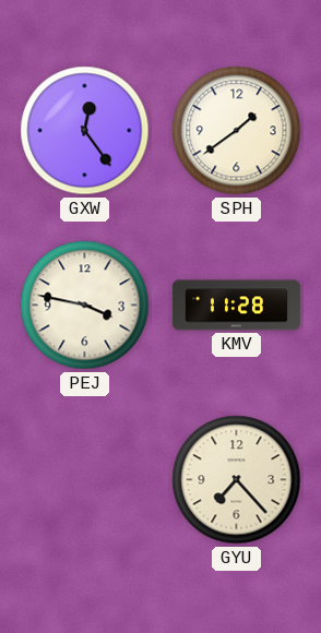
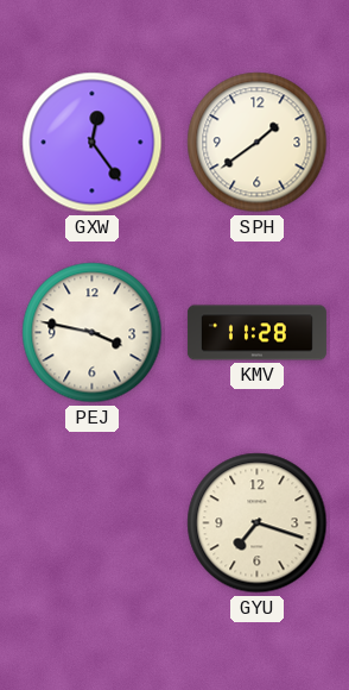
GYU: 7:23 -> 7:18 (258, 523)
